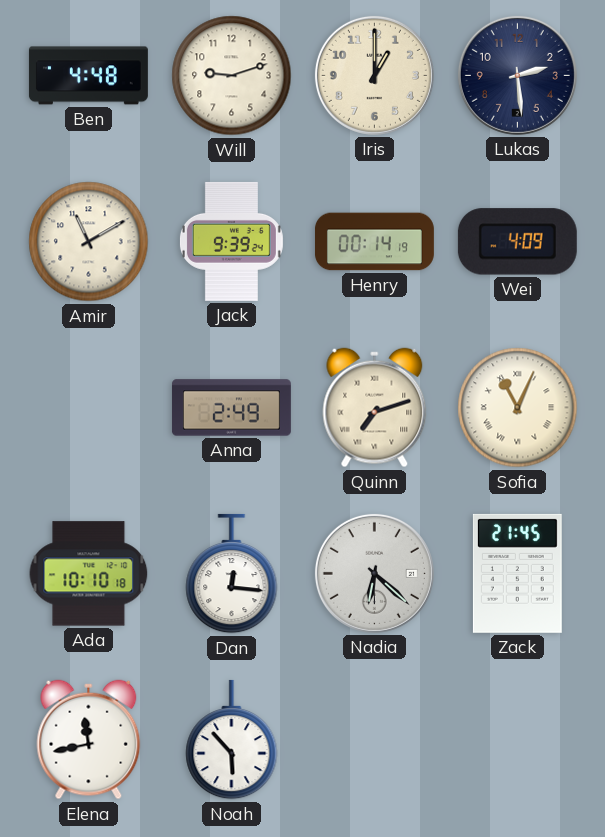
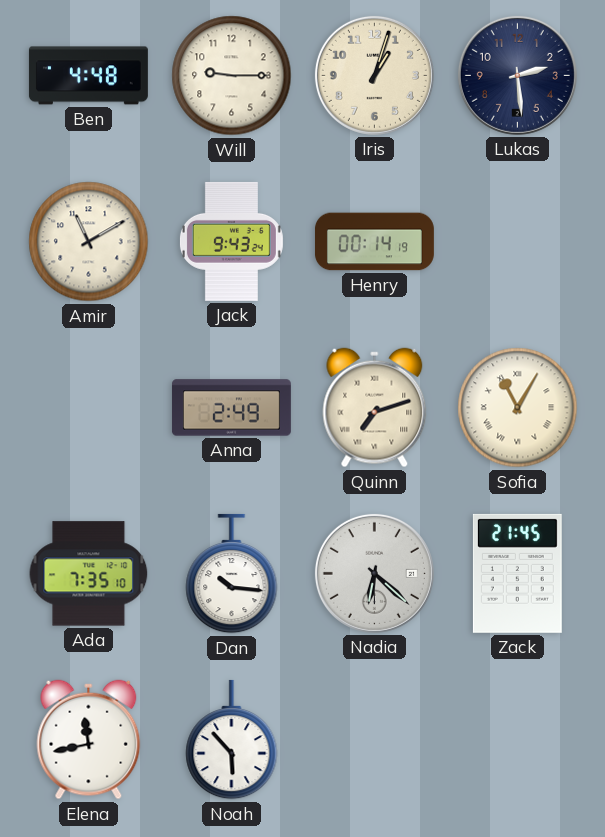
Will: 9:12 -> 9:15 (232, 76)
Iris: 1:00 -> 1:03 (374, 75)
Jack: 9:39 -> 9:43 (231, 241)
Wei: 4:09 -> none (517, 242)
Sofia: 11:04 -> 11:05 (518, 408)
Ada: 10:10 -> 7:35 (89, 574)
Dan: 12:16 -> 10:16 (232, 574)
